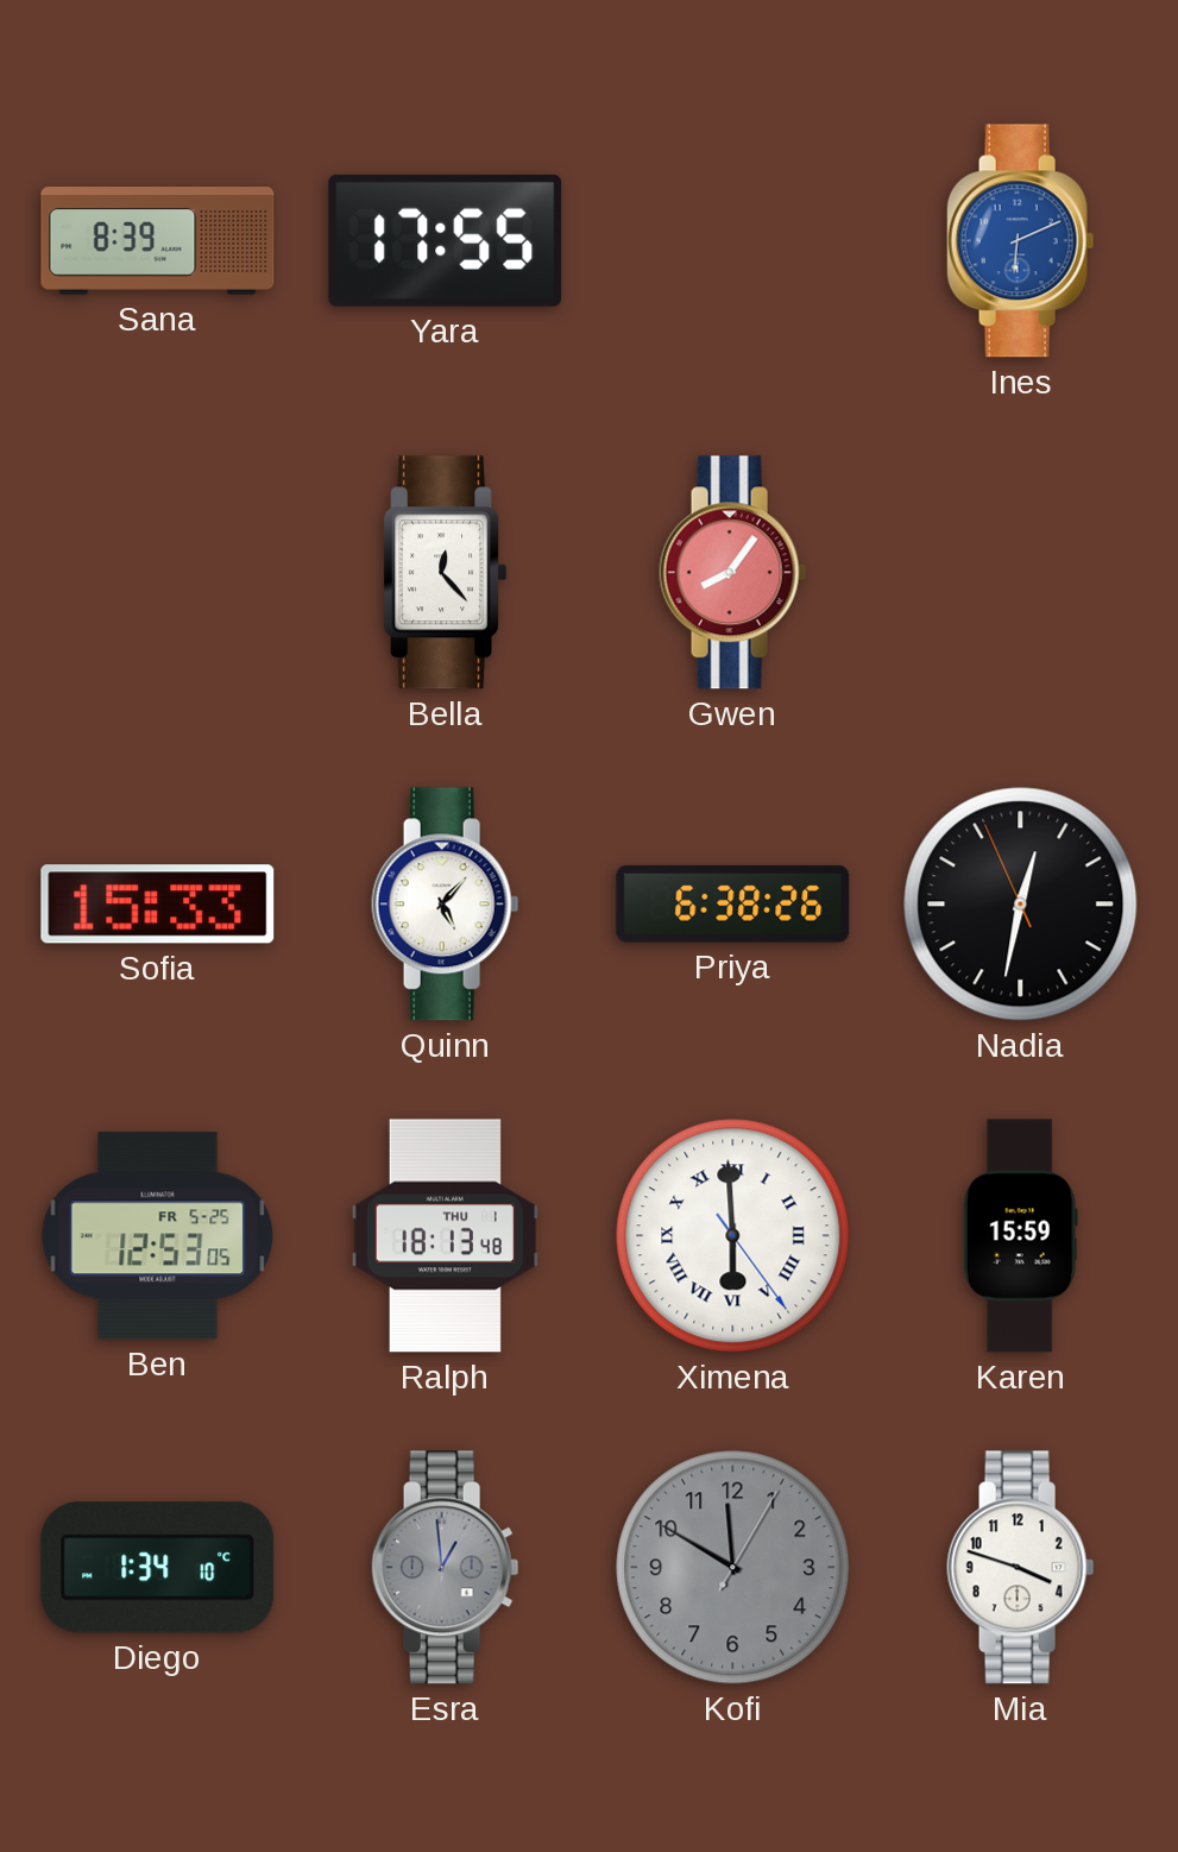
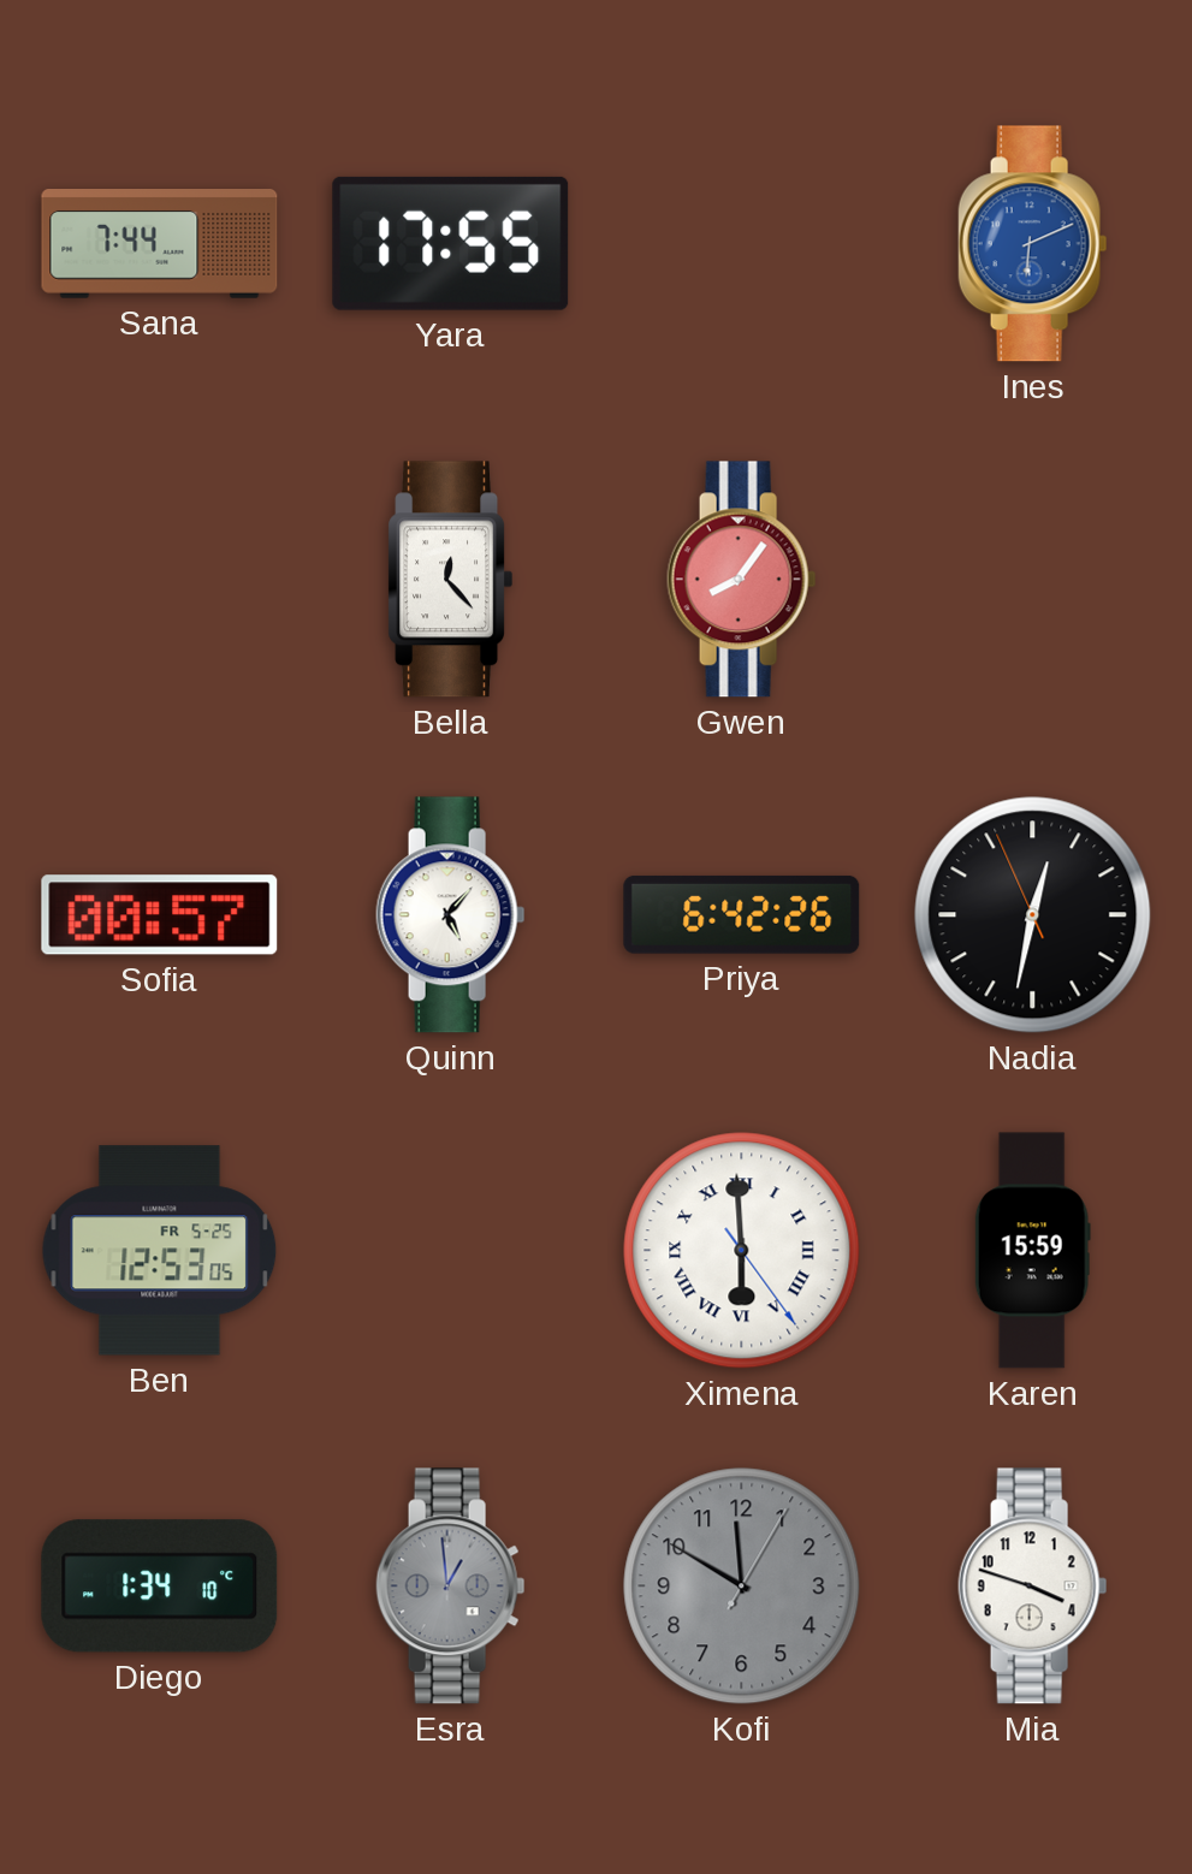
Sana: 8:39 -> 7:44 (160, 244)
Sofia: 15:33 -> 00:57 (160, 915)
Priya: 6:38 -> 6:42 (742, 914)
Ralph: 18:13 -> none (445, 1236)
